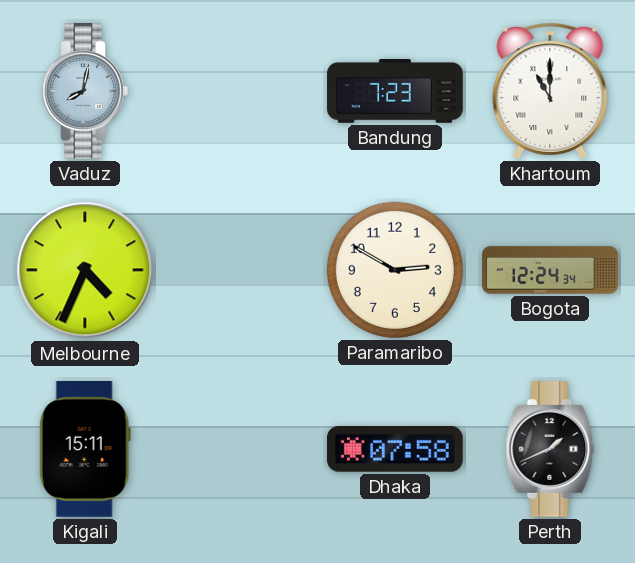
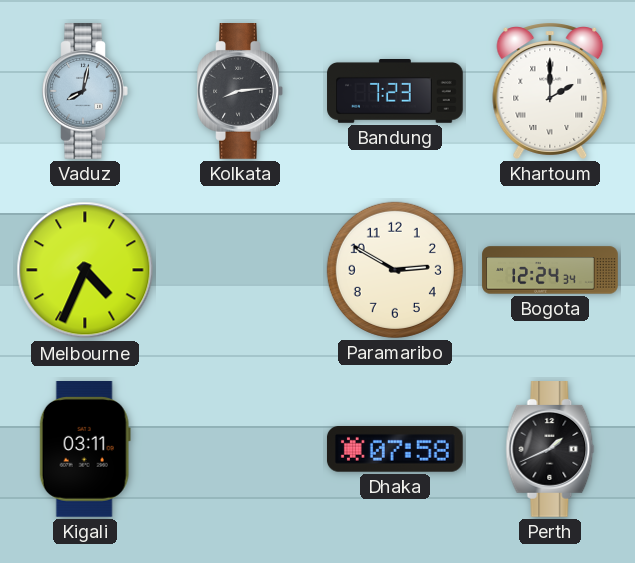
Kolkata: none -> 8:14 (240, 92)
Khartoum: 11:00 -> 2:00 (550, 91)
Kigali: 15:11 -> 03:11 (85, 450)
